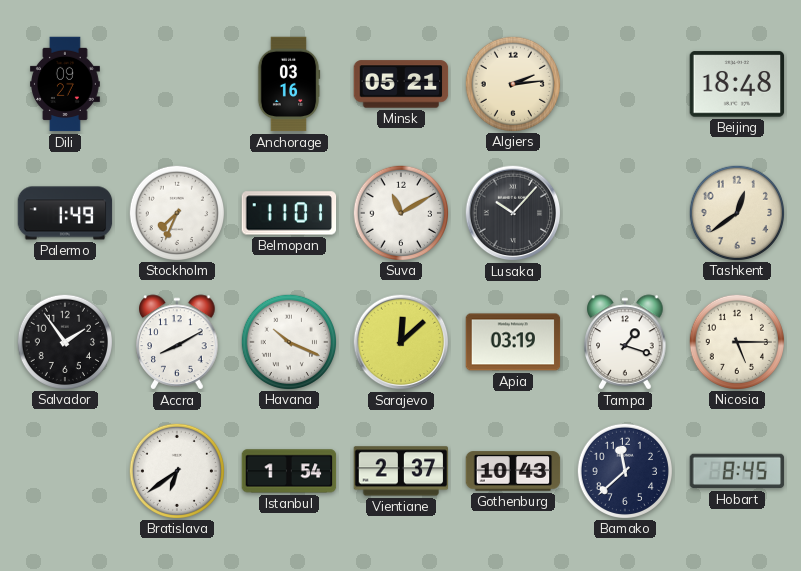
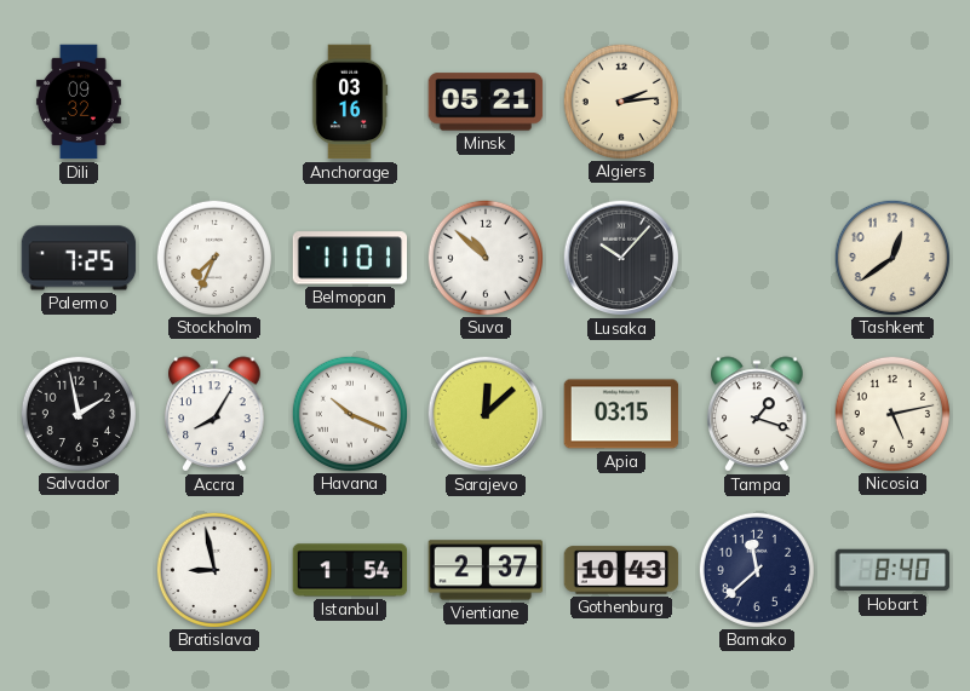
Dili: 09:27 -> 09:32 (79, 102)
Beijing: 18:48 -> none (737, 84)
Palermo: 1:49 -> 7:25 (79, 258)
Suva: 11:10 -> 10:52 (484, 257)
Salvador: 1:54 -> 1:58 (78, 413)
Accra: 8:10 -> 8:05 (214, 414)
Apia: 03:19 -> 03:15 (621, 414)
Nicosia: 5:15 -> 5:13 (891, 413)
Bratislava: 6:39 -> 8:58 (213, 569)
Hobart: 8:45 -> 8:40 (892, 570)
